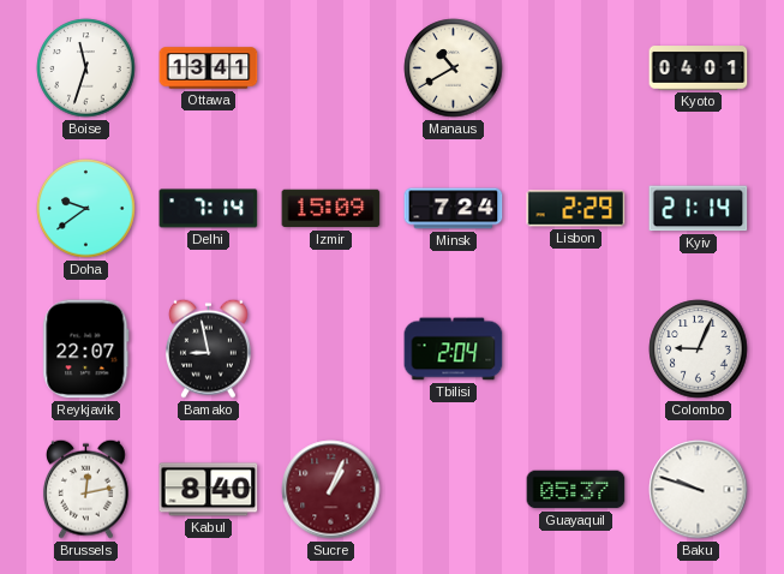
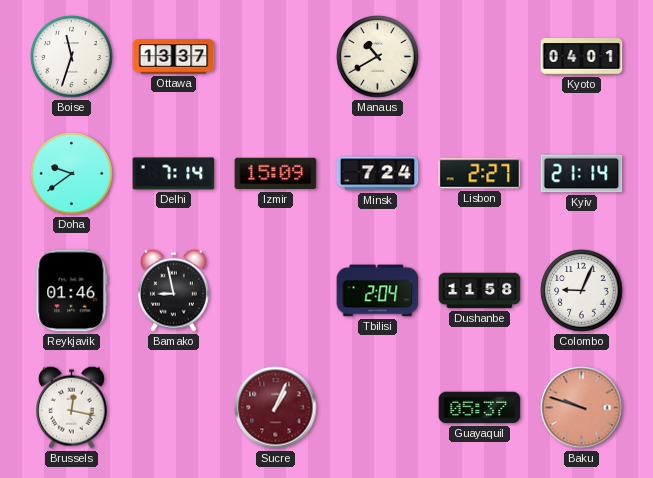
Ottawa: 13:41 -> 13:37 (174, 57)
Lisbon: 2:29 -> 2:27 (480, 174)
Reykjavik: 22:07 -> 01:46 (72, 291)
Dushanbe: none -> 11:58 (480, 291)
Brussels: 12:13 -> 12:17 (71, 407)
Kabul: 8:40 -> none (209, 490)
Baku dial: white -> salmon (582, 408)
